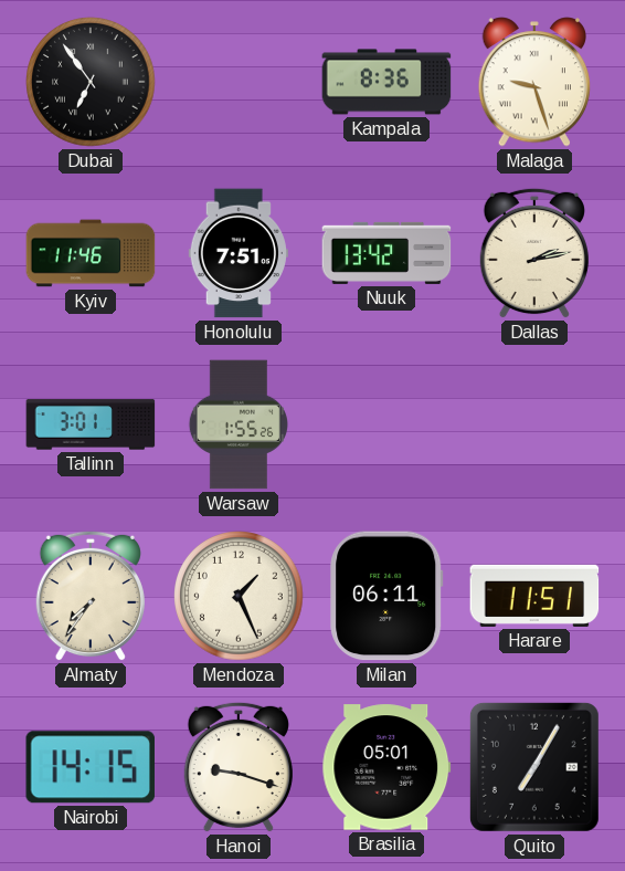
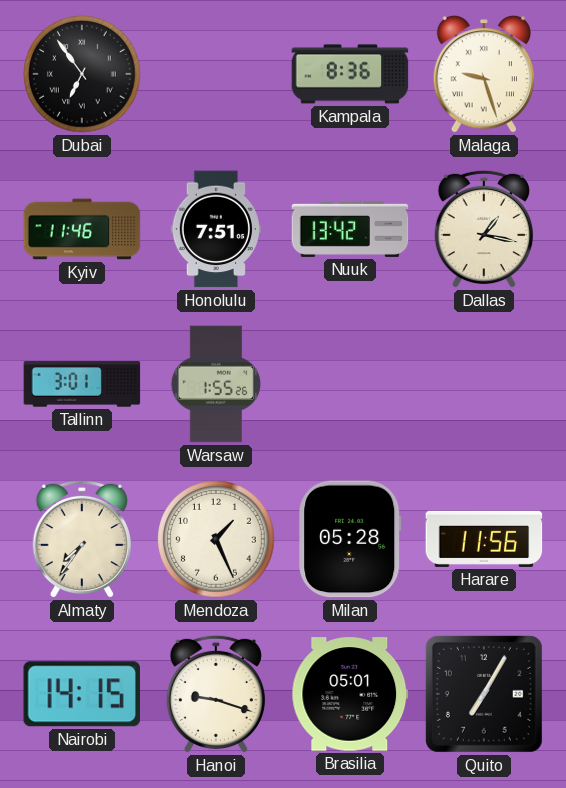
Dallas: 2:13 -> 1:17 (484, 229)
Milan: 06:11 -> 05:28 (350, 539)
Harare: 11:51 -> 11:56 (484, 539)
